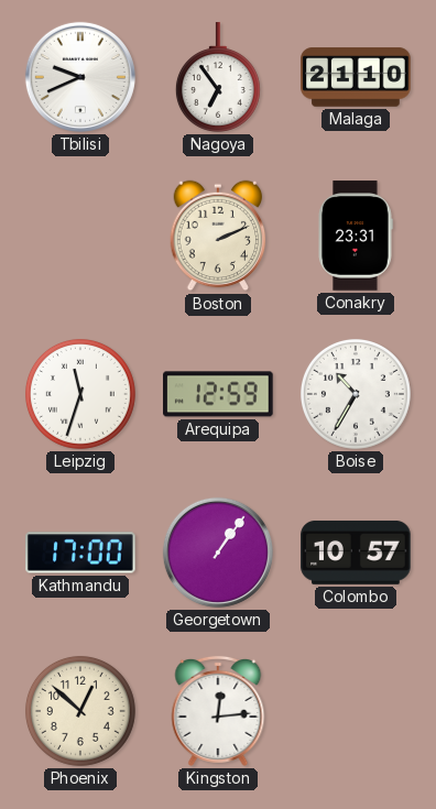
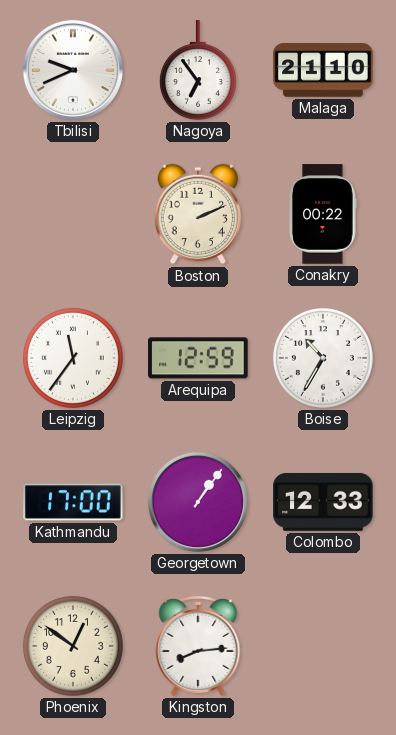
Conakry: 23:31 -> 00:22 (323, 214)
Leipzig: 11:33 -> 11:36 (73, 358)
Colombo: 10:57 -> 12:33 (323, 502)
Phoenix: 12:52 -> 12:51 (73, 646)
Kingston: 12:14 -> 8:14 (198, 646)
